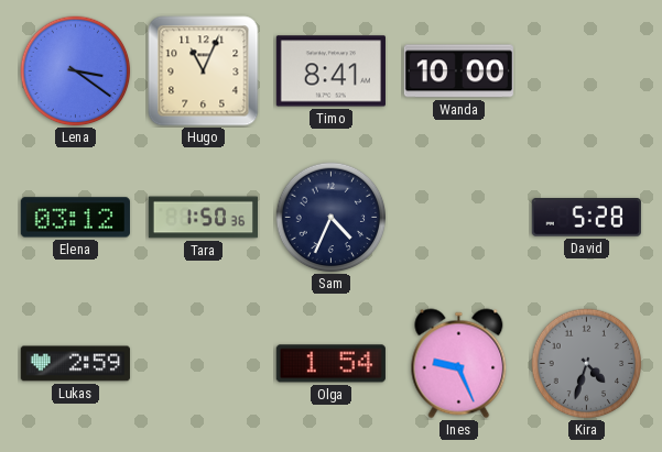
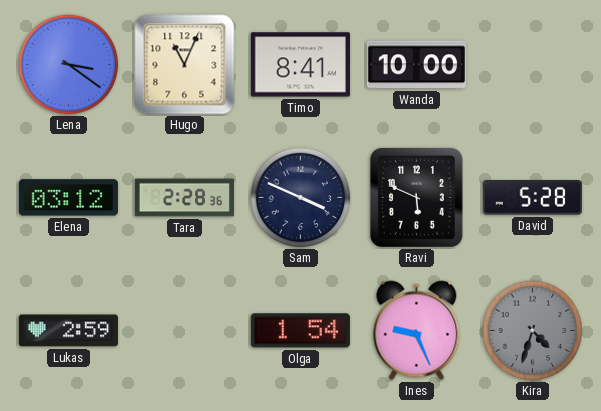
Tara: 1:50 -> 2:28 (184, 198)
Sam: 4:34 -> 3:49 (301, 198)
Ravi: none -> 5:49 (416, 197)
